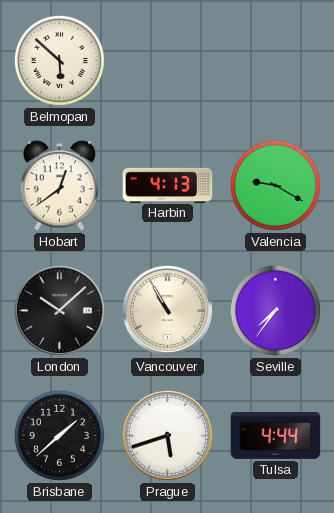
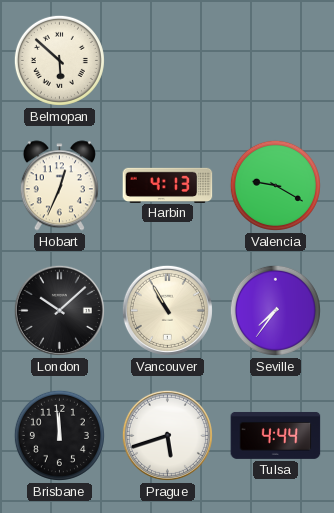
Hobart: 12:39 -> 12:34 (59, 186)
Brisbane: 1:38 -> 11:59 (59, 435)
